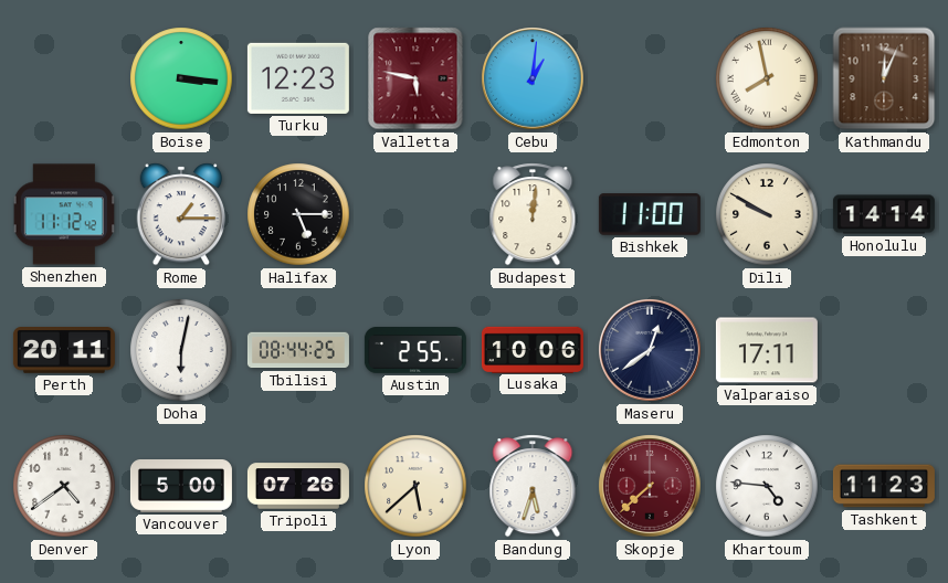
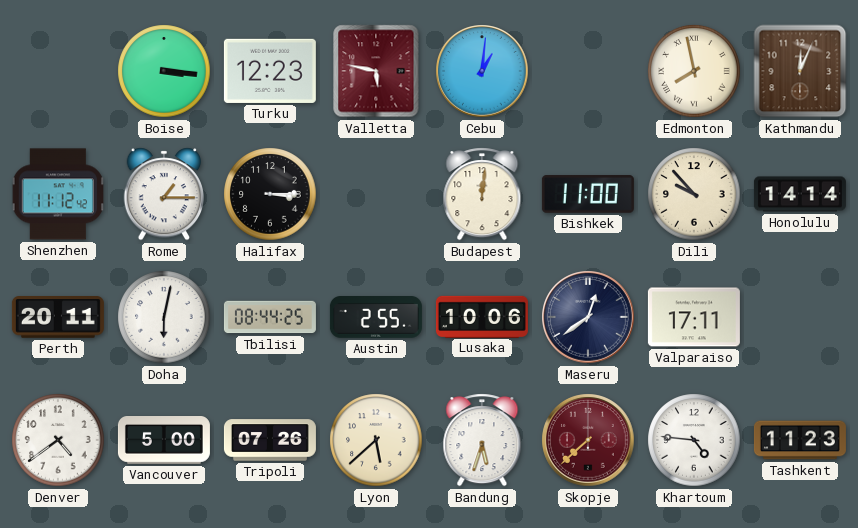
Halifax: 5:15 -> 3:15 (270, 194)
Dili: 9:50 -> 9:53 (694, 194)
